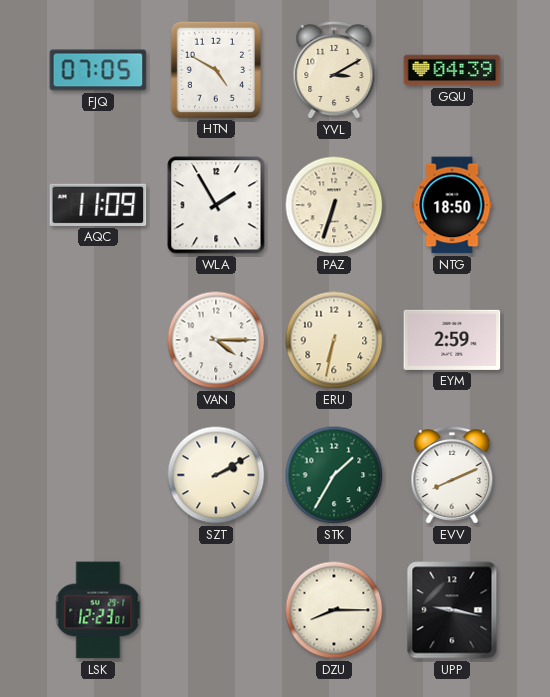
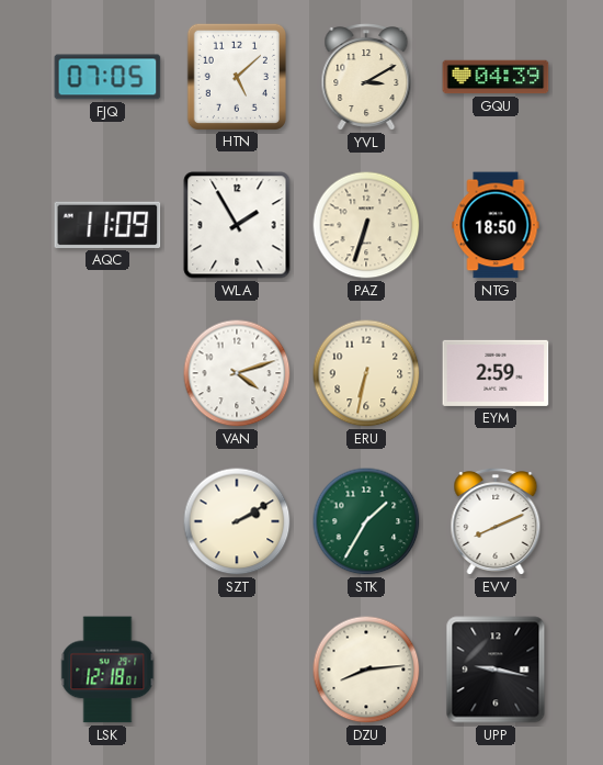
HTN: 4:50 -> 5:08 (237, 76)
VAN: 4:15 -> 4:12 (237, 373)
LSK: 12:23 -> 12:18 (107, 670)
DZU: 8:15 -> 8:14 (366, 670)
